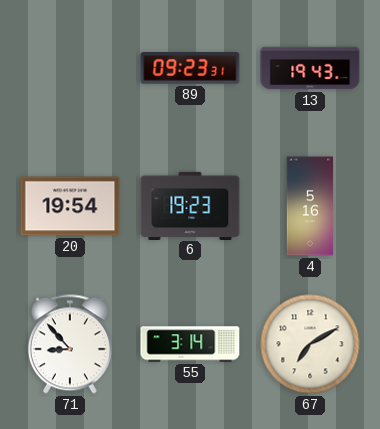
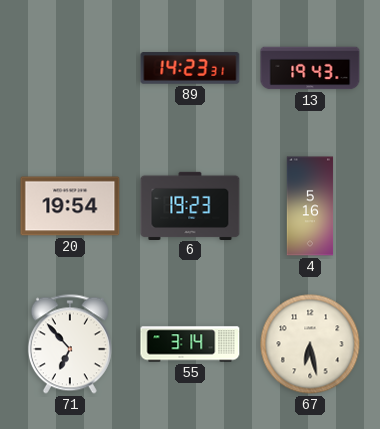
89: 09:23 -> 14:23 (190, 68)
71: 8:53 -> 6:53 (70, 344)
67: 7:10 -> 6:28 (310, 344)
